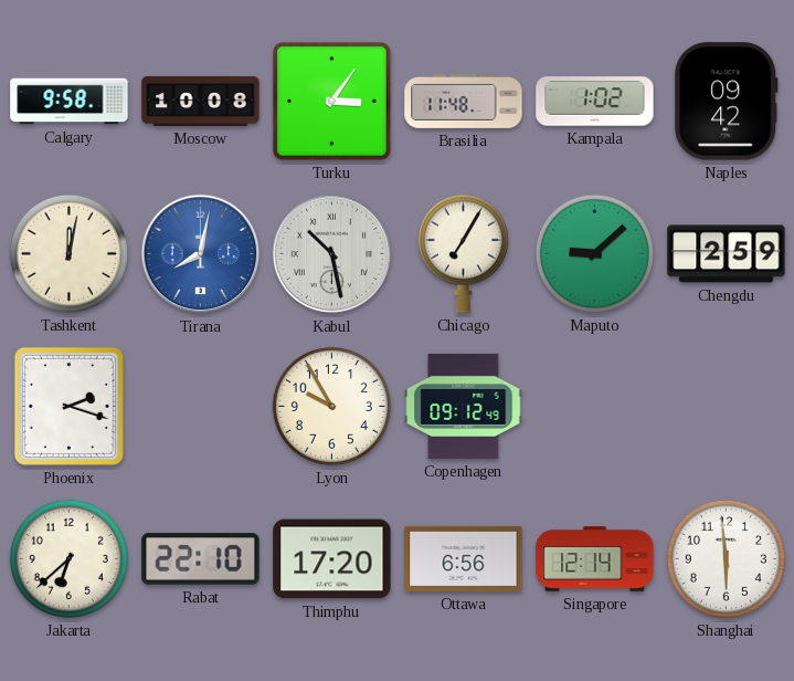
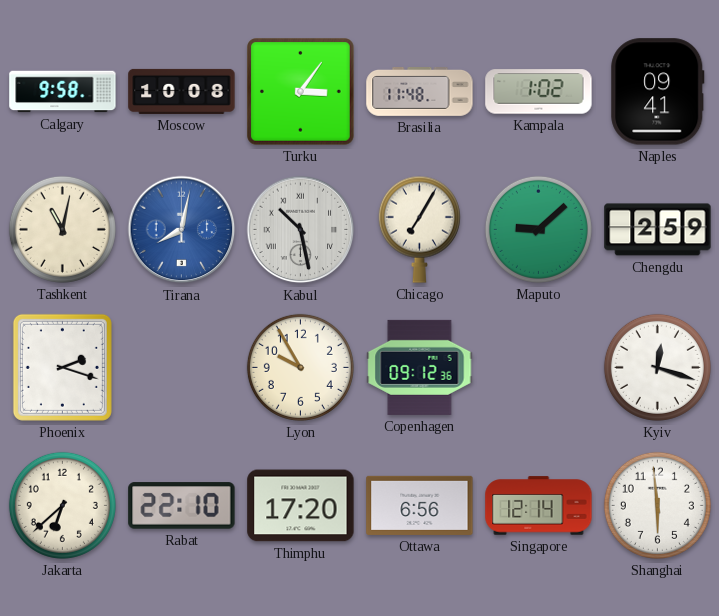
Naples: 09:42 -> 09:41 (658, 92)
Tashkent: 12:02 -> 11:02 (62, 229)
Copenhagen: 09:12:49 -> 09:12:36 (420, 367)
Kyiv: none -> 12:18 (657, 367)
